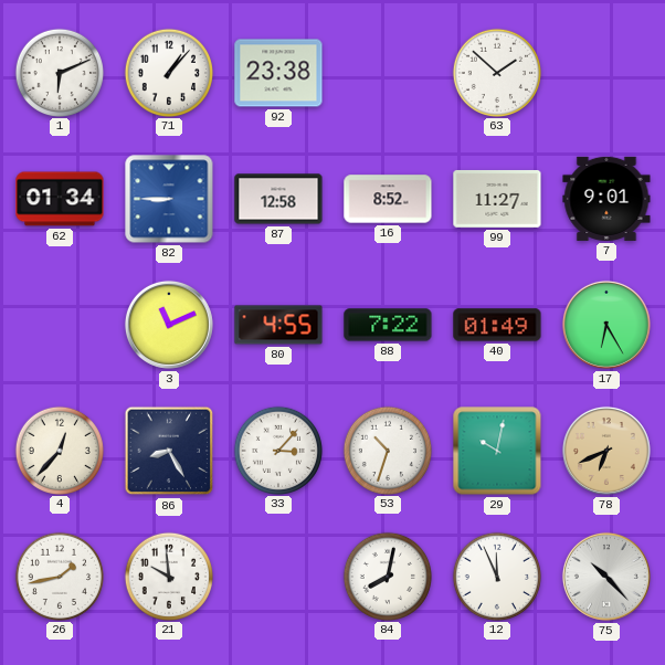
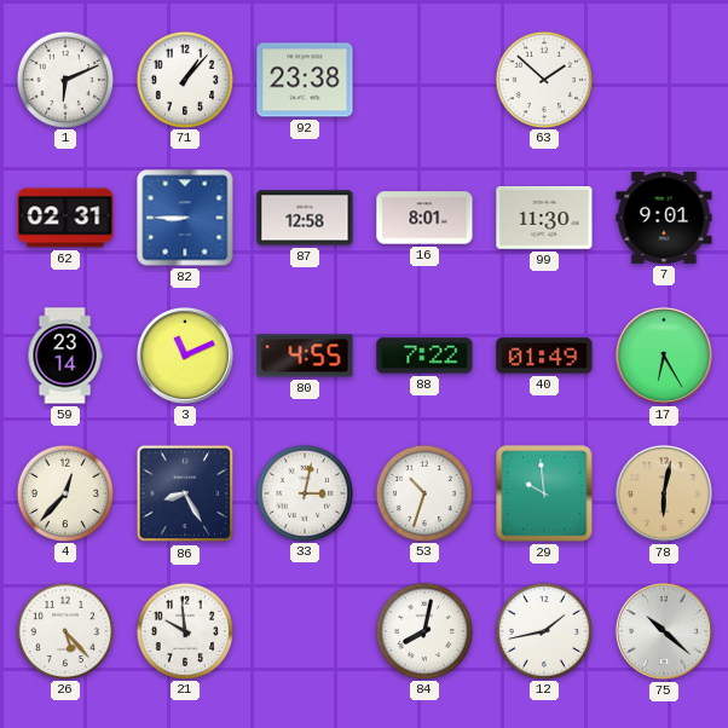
62: 01:34 -> 02:31 (65, 218)
16: 8:52 -> 8:01 (424, 218)
99: 11:27 -> 11:30 (544, 218)
59: none -> 23:14 (65, 356)
33: 3:07 -> 3:02 (304, 492)
29: 10:02 -> 9:59 (544, 493)
78: 6:41 -> 6:02 (664, 493)
26: 1:43 -> 5:23 (64, 630)
12: 11:56 -> 1:43 (543, 630)
75: 10:23 -> 10:22 (664, 631)
